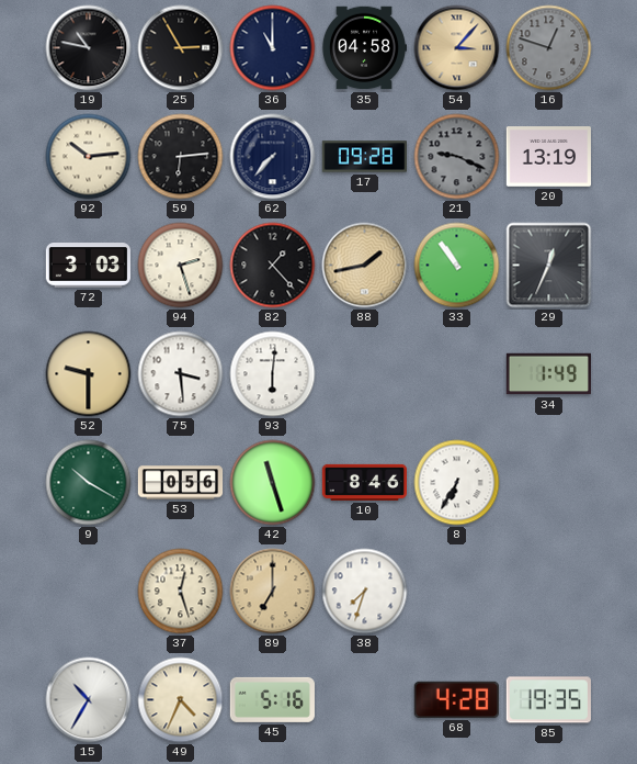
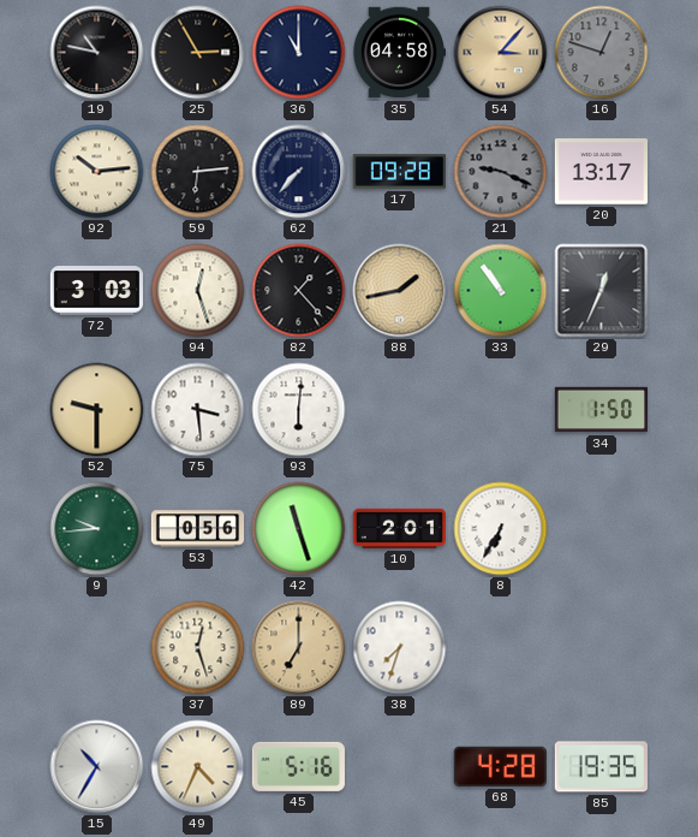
20: 13:19 -> 13:17 (601, 172)
94: 2:27 -> 12:27 (198, 291)
34: 1:49 -> 1:50 (601, 410)
9: 10:20 -> 9:44 (97, 529)
10: 8:46 -> 2:01 (399, 528)
